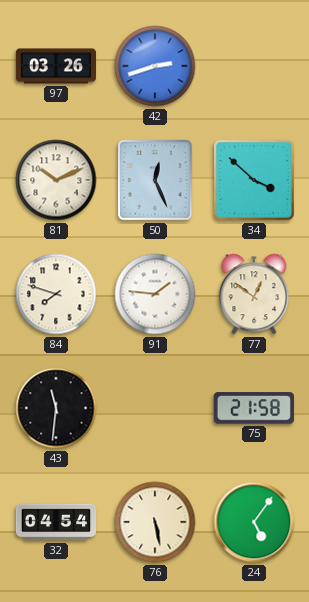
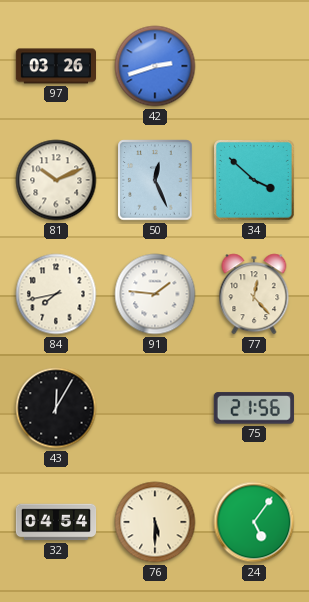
84: 7:48 -> 7:43 (56, 294)
77: 12:51 -> 12:23 (254, 294)
43: 11:31 -> 12:05 (56, 408)
75: 21:58 -> 21:56 (254, 408)
76: 5:28 -> 5:30 (155, 522)
